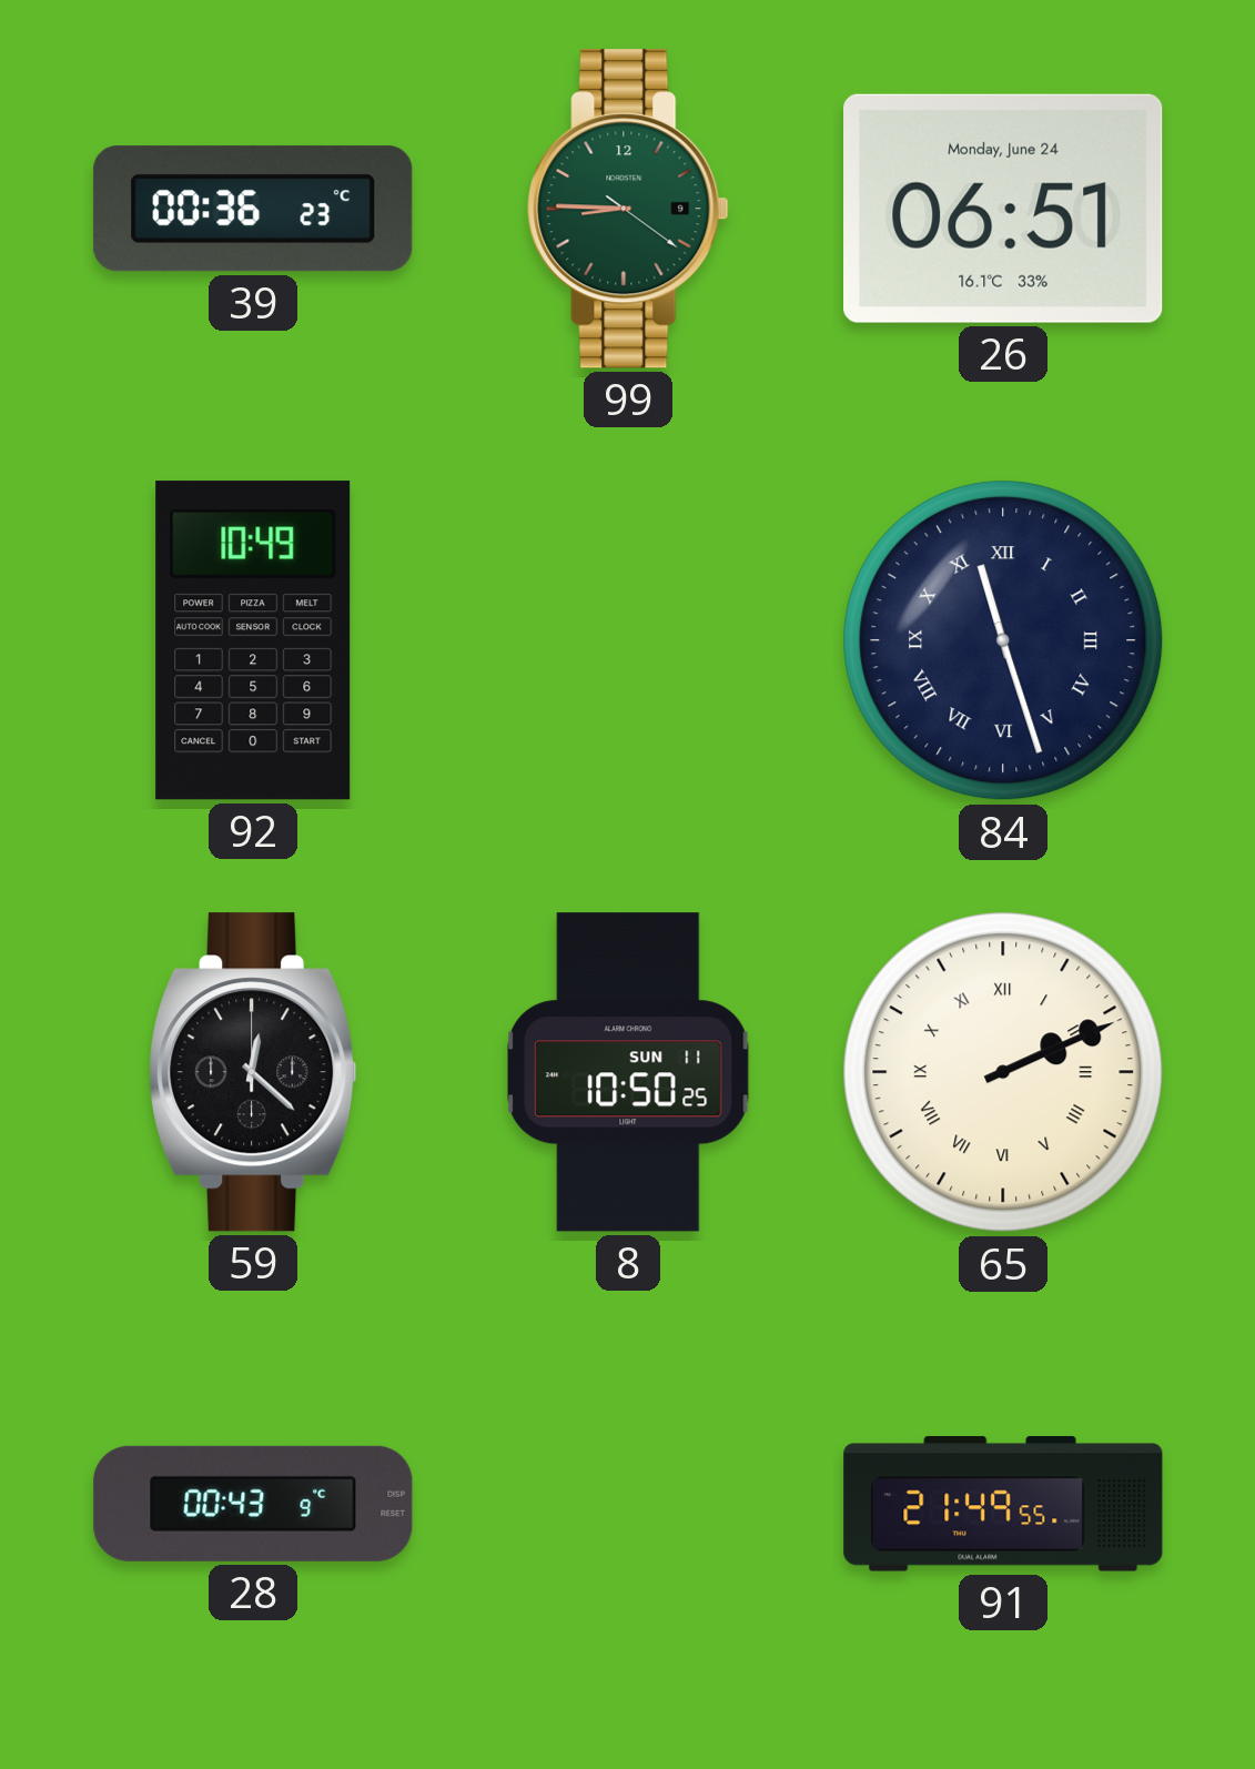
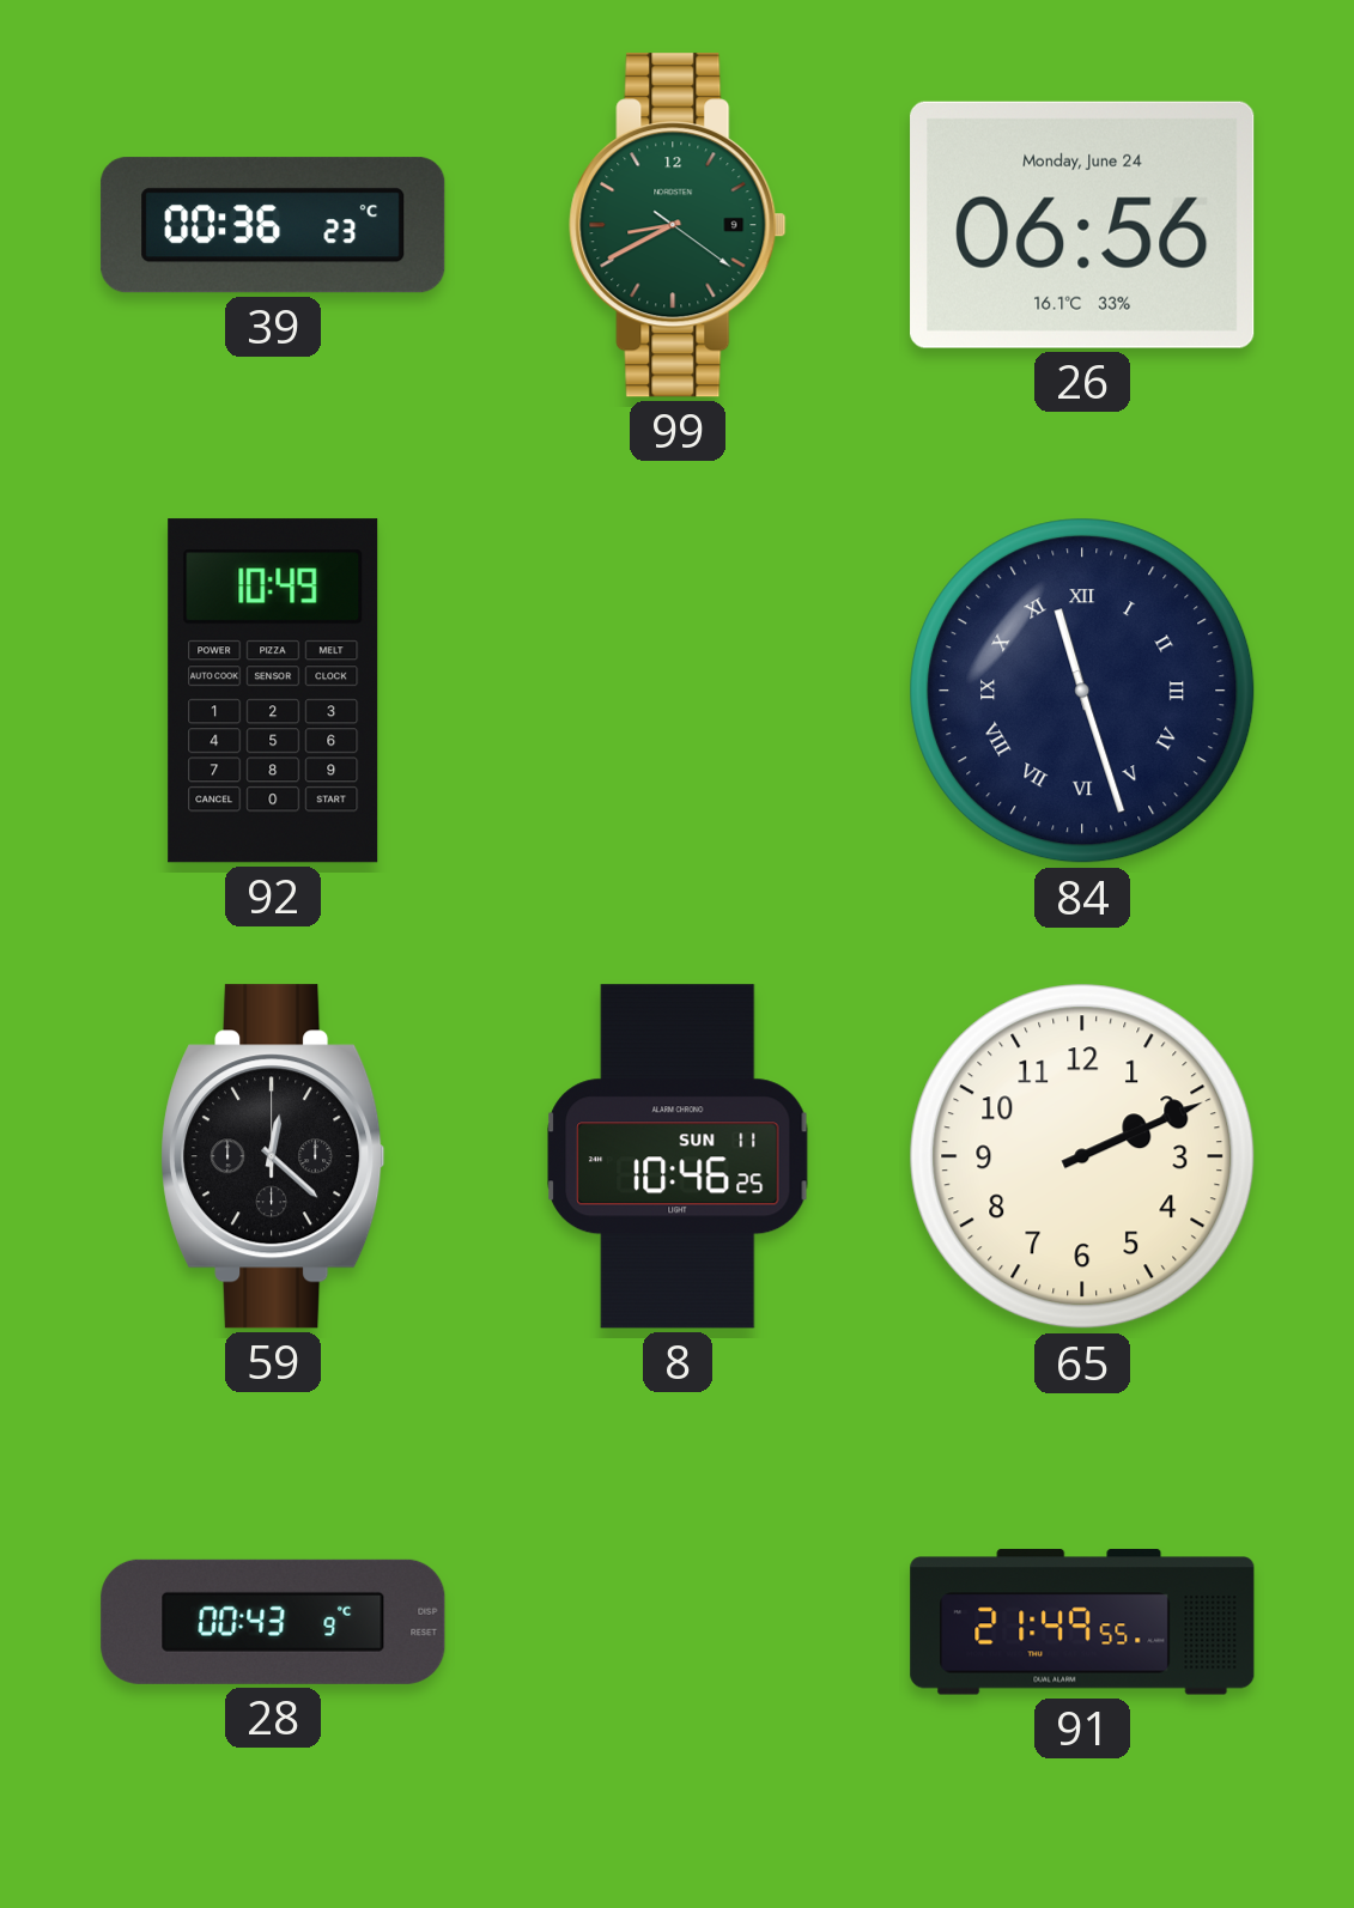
99: 8:45 -> 8:40 (678, 225)
26: 06:51 -> 06:56 (1082, 225)
8: 10:50 -> 10:46 (678, 1156)
65 numerals: Roman -> Arabic (1082, 1156)
